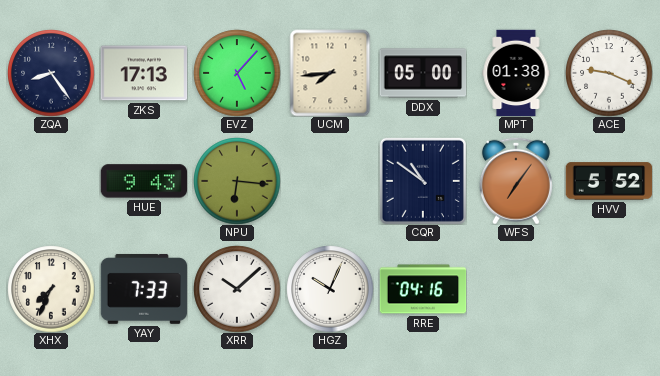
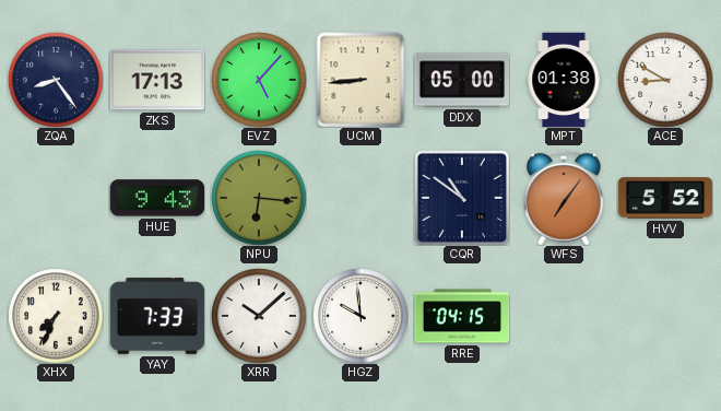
UCM: 7:44 -> 8:44 (361, 80)
ACE: 9:19 -> 8:50 (665, 80)
HGZ: 10:04 -> 9:59 (361, 316)
RRE: 04:16 -> 04:15 (462, 316)
